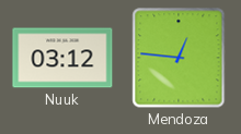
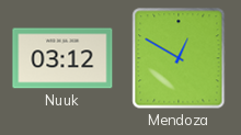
Mendoza: 12:46 -> 12:50 (179, 58)
